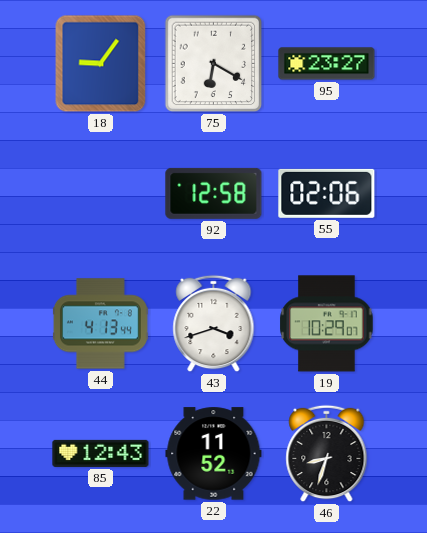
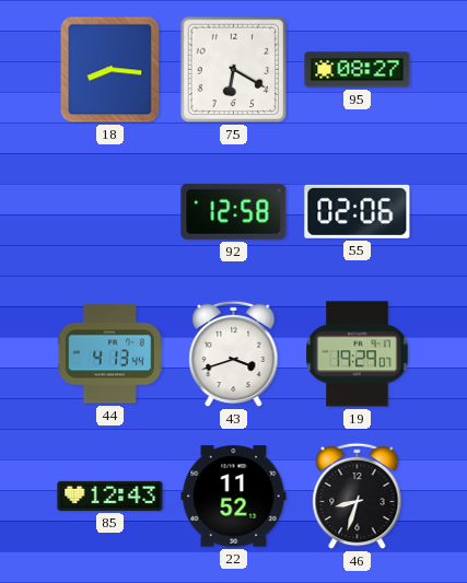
18: 9:06 -> 8:16 (110, 70)
95: 23:27 -> 08:27 (358, 70)
19: 10:29 -> 19:29 (358, 354)
